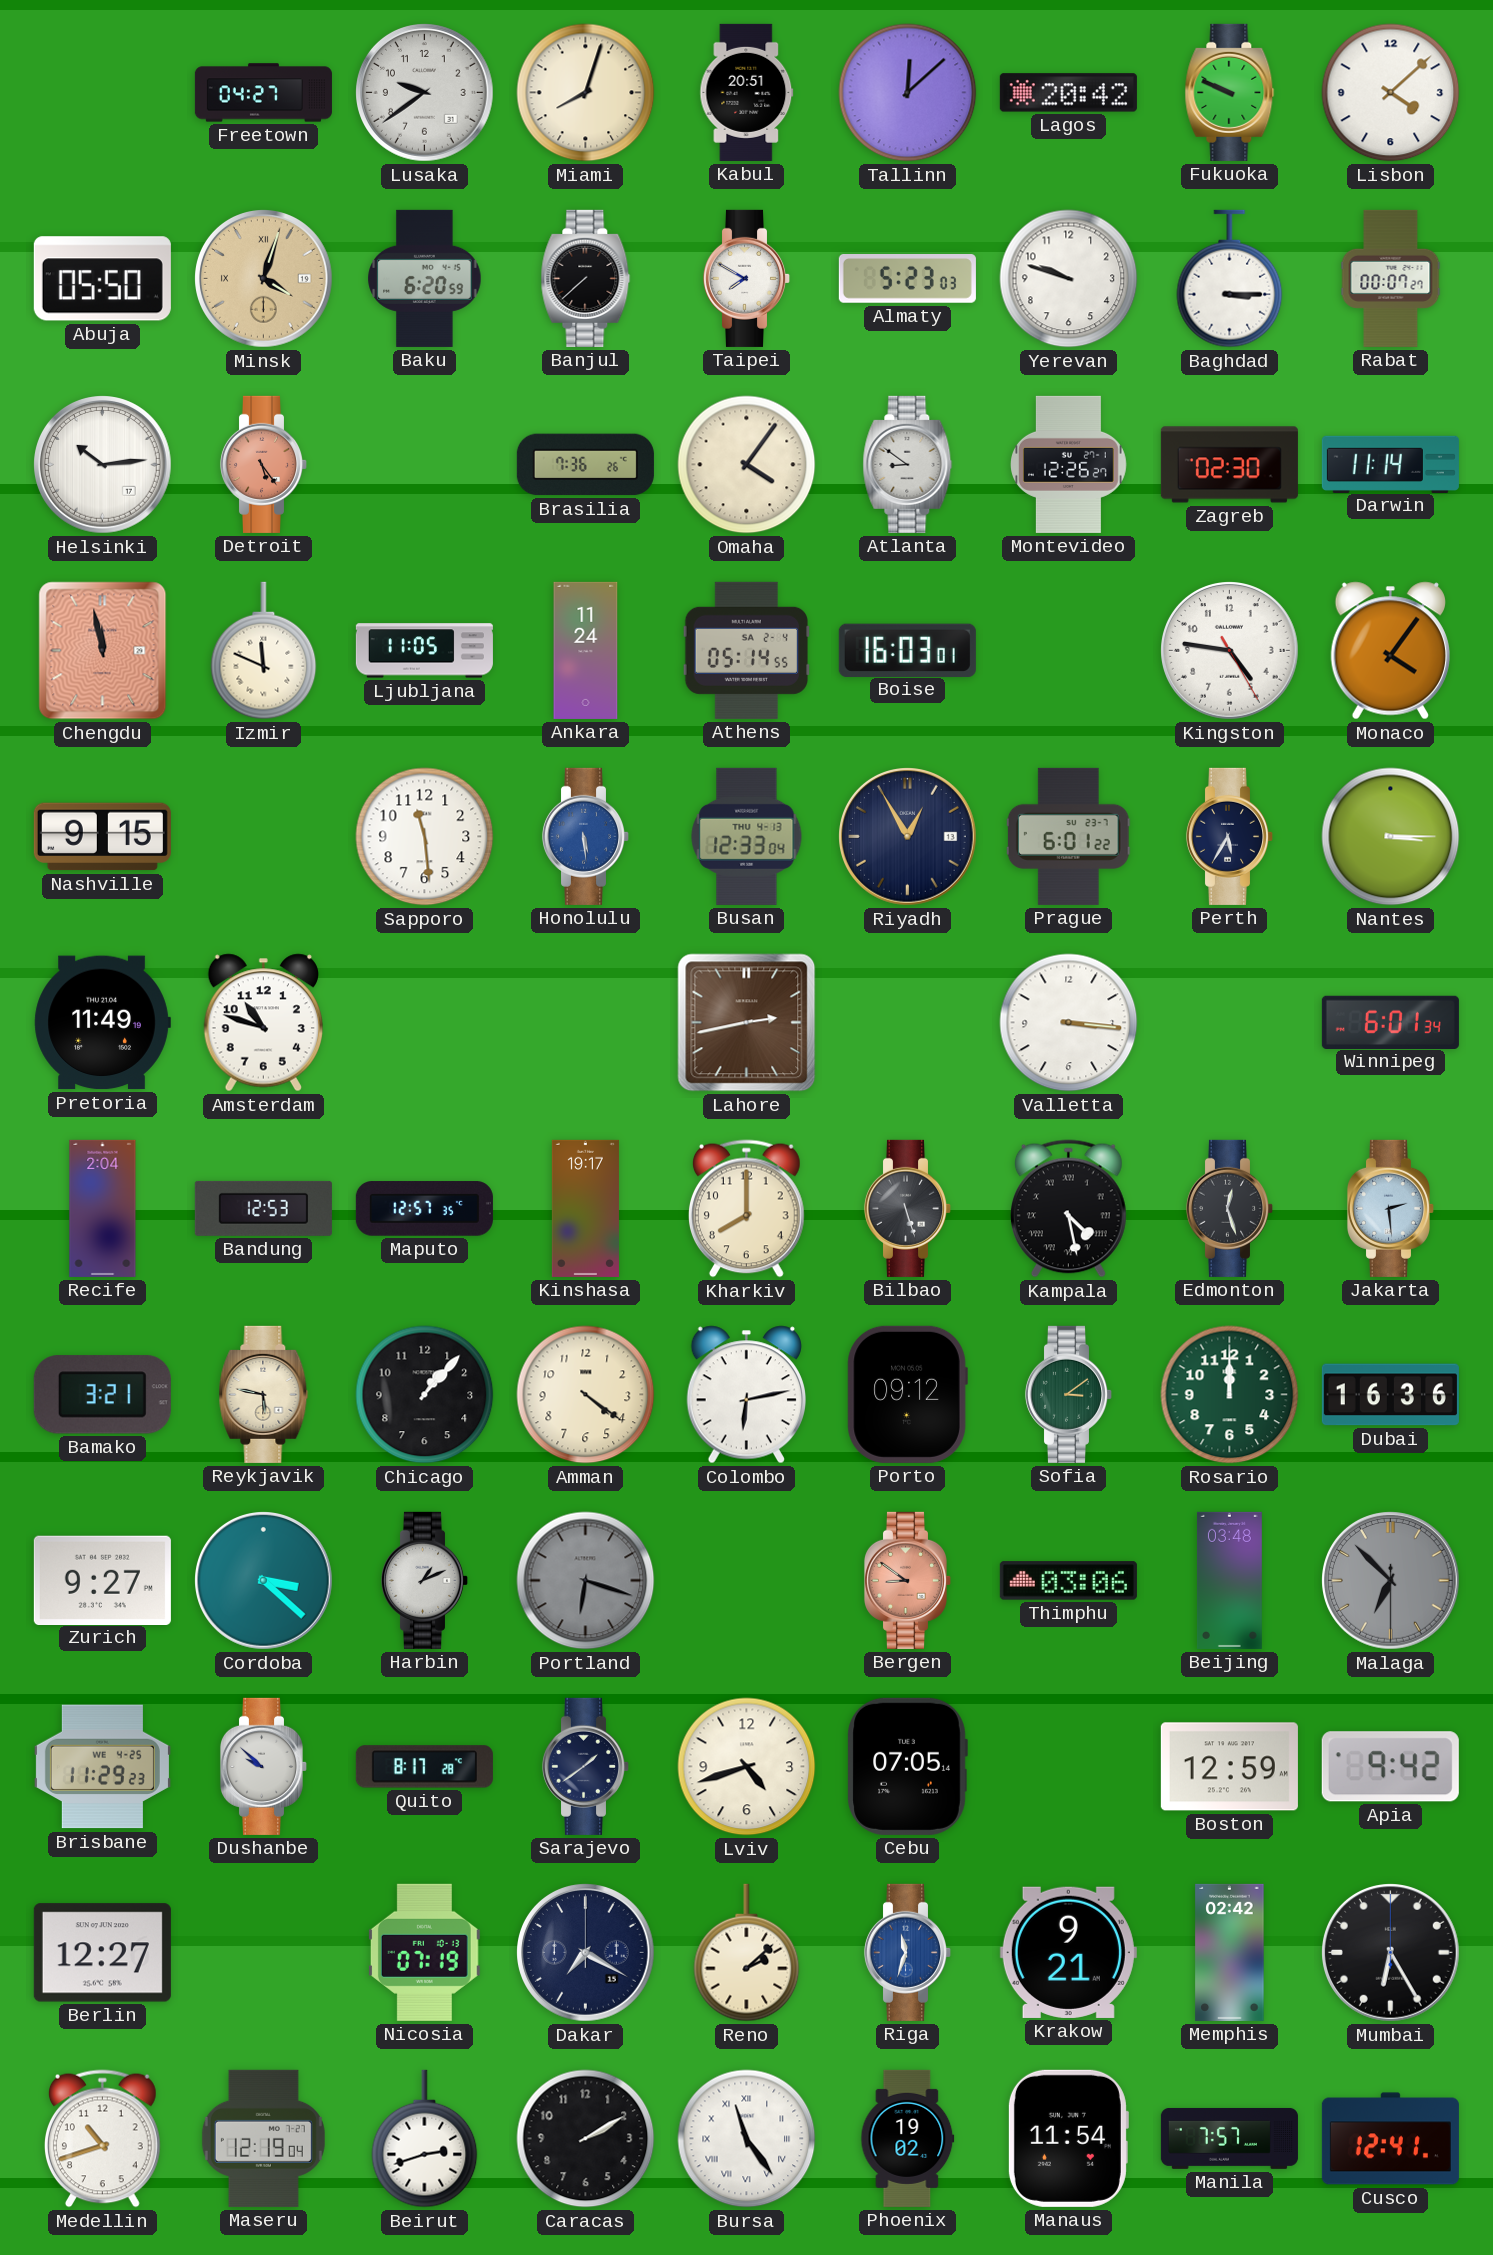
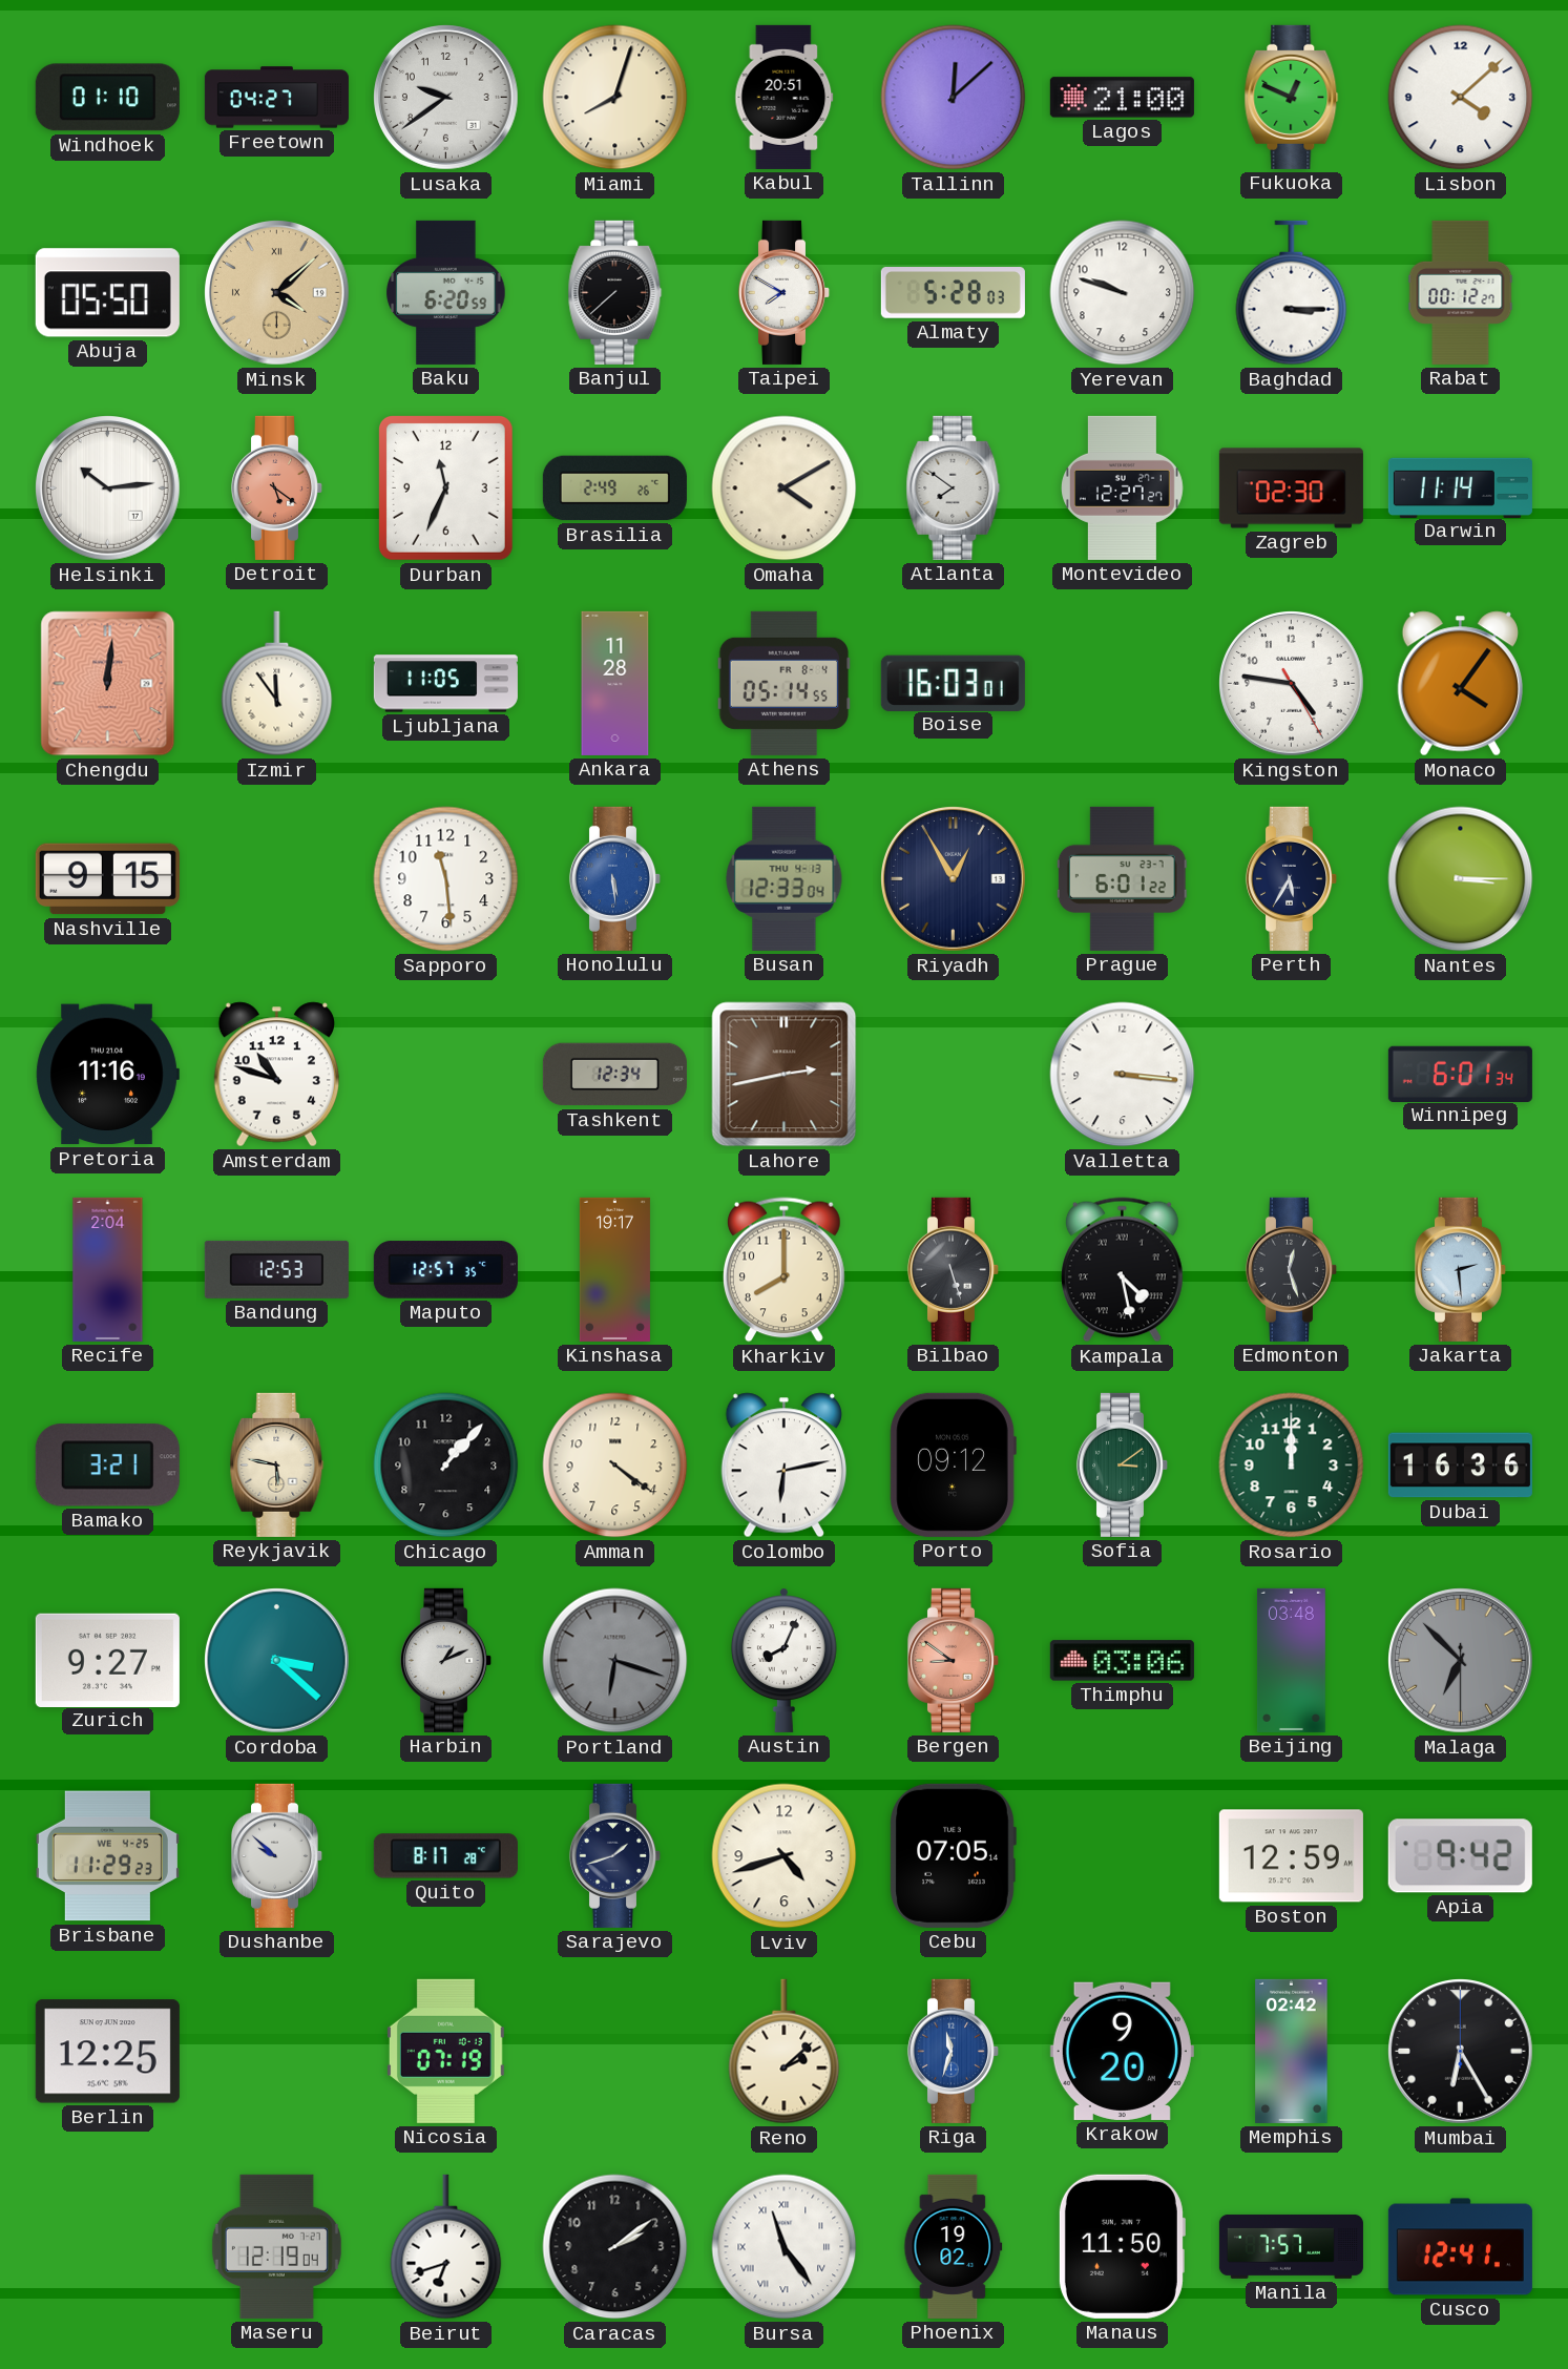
Windhoek: none -> 01:10 (107, 98)
Lagos: 20:42 -> 21:00 (1122, 98)
Fukuoka: 9:49 -> 12:49 (1292, 97)
Minsk: 4:03 -> 4:08 (277, 293)
Almaty: 5:23 -> 5:28 (953, 293)
Rabat: 00:07 -> 00:12 (1461, 292)
Detroit: 5:24 -> 5:21 (277, 487)
Durban: none -> 11:34 (445, 487)
Brasilia: 7:36 -> 2:49 (614, 489)
Omaha: 4:06 -> 4:10 (785, 489)
Atlanta: 8:51 -> 7:51 (954, 487)
Montevideo: 12:26 -> 12:27 (1123, 487)
Chengdu: 11:58 -> 12:01 (108, 684)
Izmir: 11:49 -> 11:54 (277, 684)
Ankara: 11:24 -> 11:28 (615, 683)
Athens date: SA 2-4 -> FR 8-4 (783, 683)
Pretoria: 11:49 -> 11:16 (107, 1075)
Tashkent: none -> 12:34 (614, 1075)
Austin: none -> 8:04 (783, 1660)
Sarajevo: 1:39 -> 1:42 (615, 1855)
Berlin: 12:27 -> 12:25 (107, 2052)
Dakar: 7:20 -> none (586, 1953)
Krakow: 9:21 -> 9:20 (1122, 2051)
Medellin: 10:42 -> none (102, 2139)
Beirut: 2:42 -> 6:42 (446, 2247)
Caracas: 2:10 -> 2:09 (615, 2247)
Manaus: 11:54 -> 11:50 (1122, 2246)
